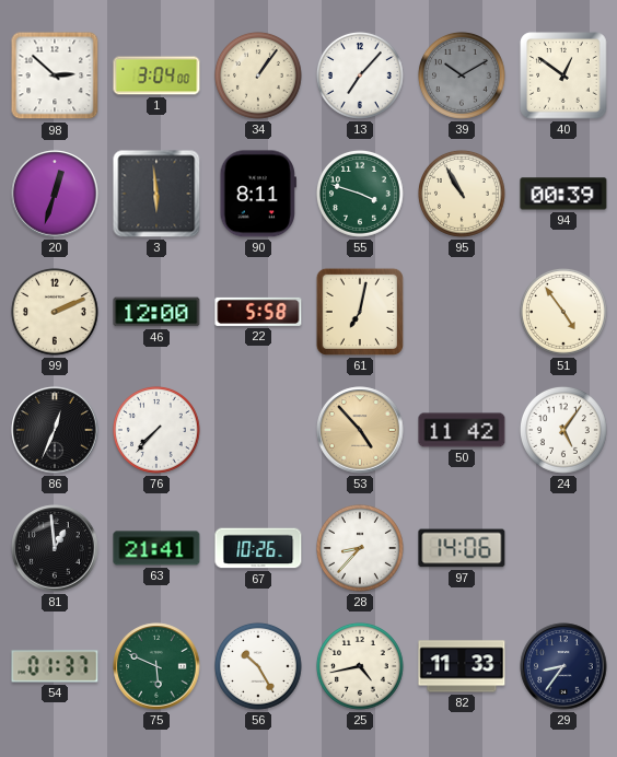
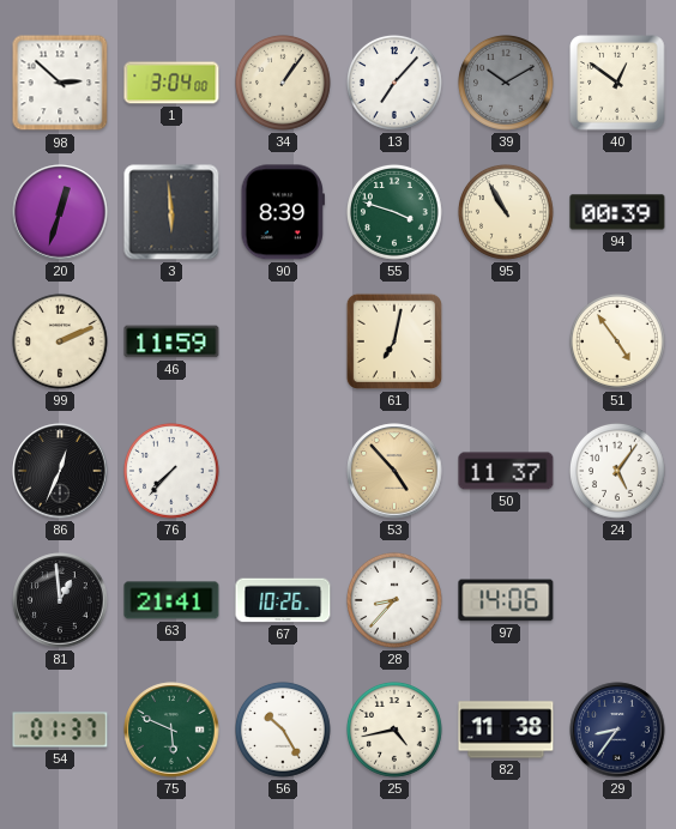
90: 8:11 -> 8:39 (282, 212)
46: 12:00 -> 11:59 (171, 341)
22: 5:58 -> none (258, 312)
50: 11:42 -> 11:37 (506, 471)
82: 11:33 -> 11:38 (506, 730)
